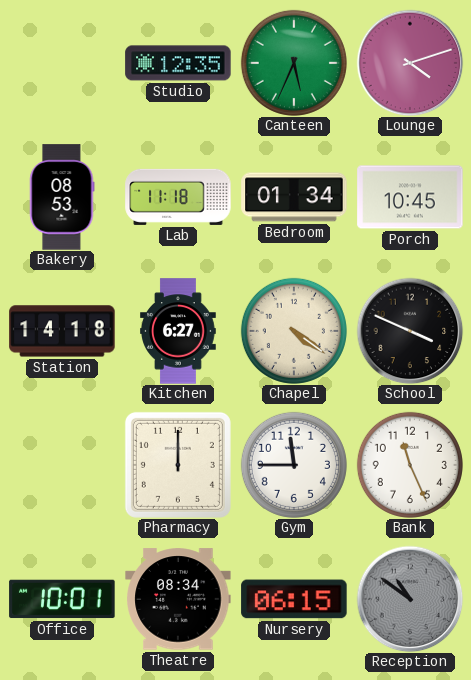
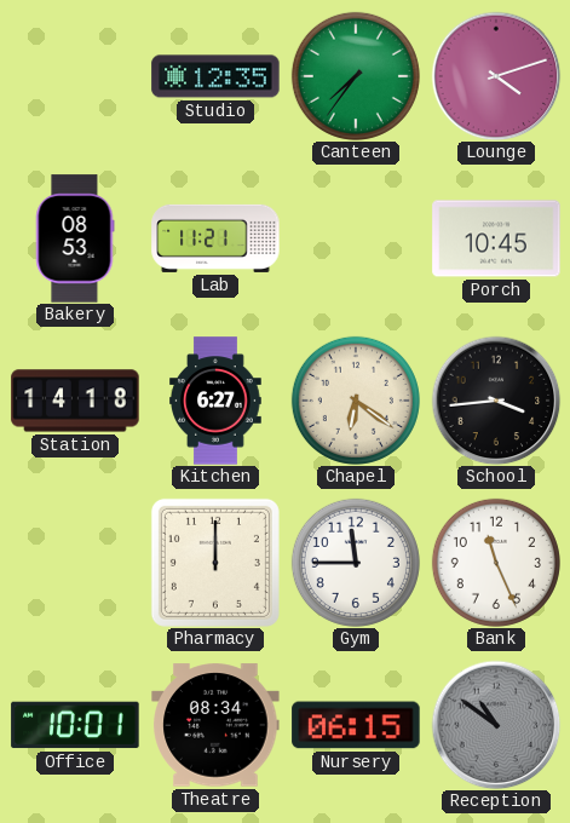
Canteen: 5:34 -> 7:36 (356, 76)
Lab: 11:18 -> 11:21 (215, 238)
Bedroom: 01:34 -> none (294, 197)
Chapel: 4:21 -> 6:21 (356, 401)
School: 3:49 -> 3:44 (496, 401)
